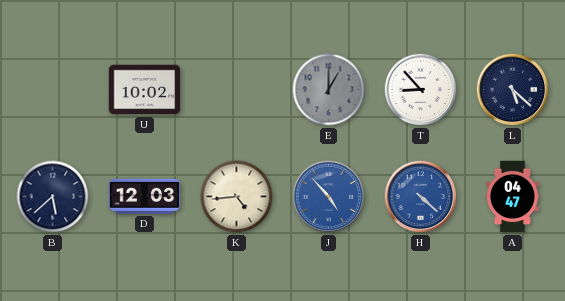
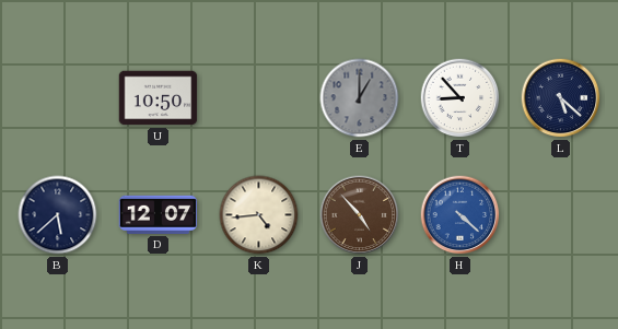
U: 10:02 -> 10:50 (159, 98)
D: 12:03 -> 12:07 (159, 214)
J dial: blue -> brown (360, 215)
A: 04:47 -> none (512, 197)
